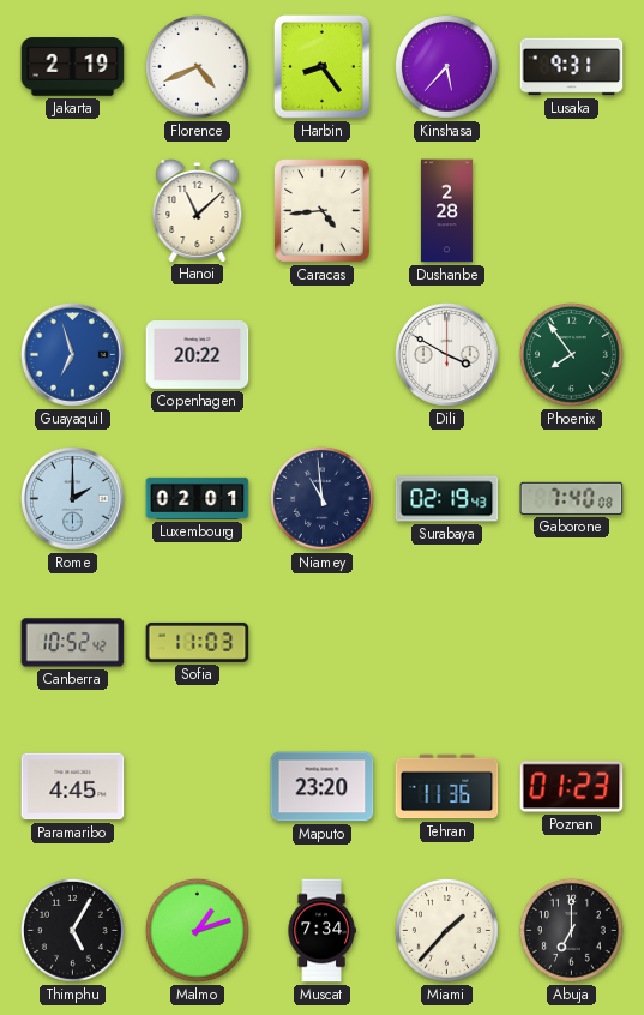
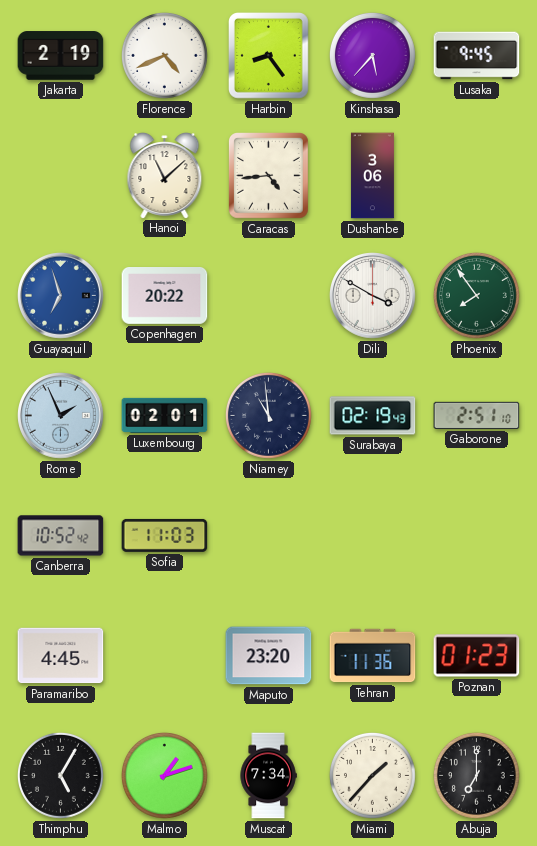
Lusaka: 9:31 -> 9:45 (477, 56)
Dushanbe: 2:28 -> 3:06 (372, 176)
Rome: 2:00 -> 1:56 (61, 416)
Gaborone: 7:40 -> 2:51 (477, 415)
